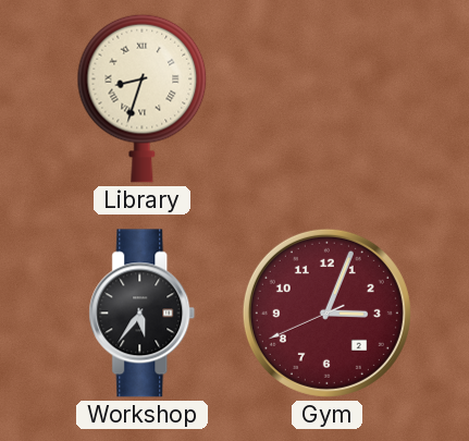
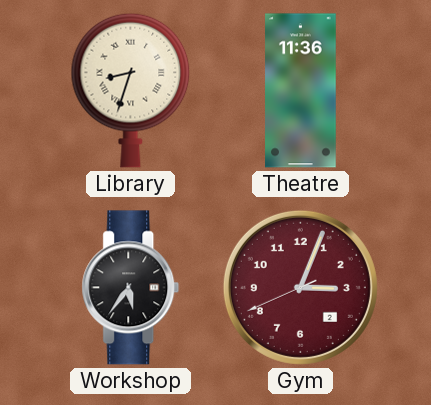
Theatre: none -> 11:36 (301, 91)
